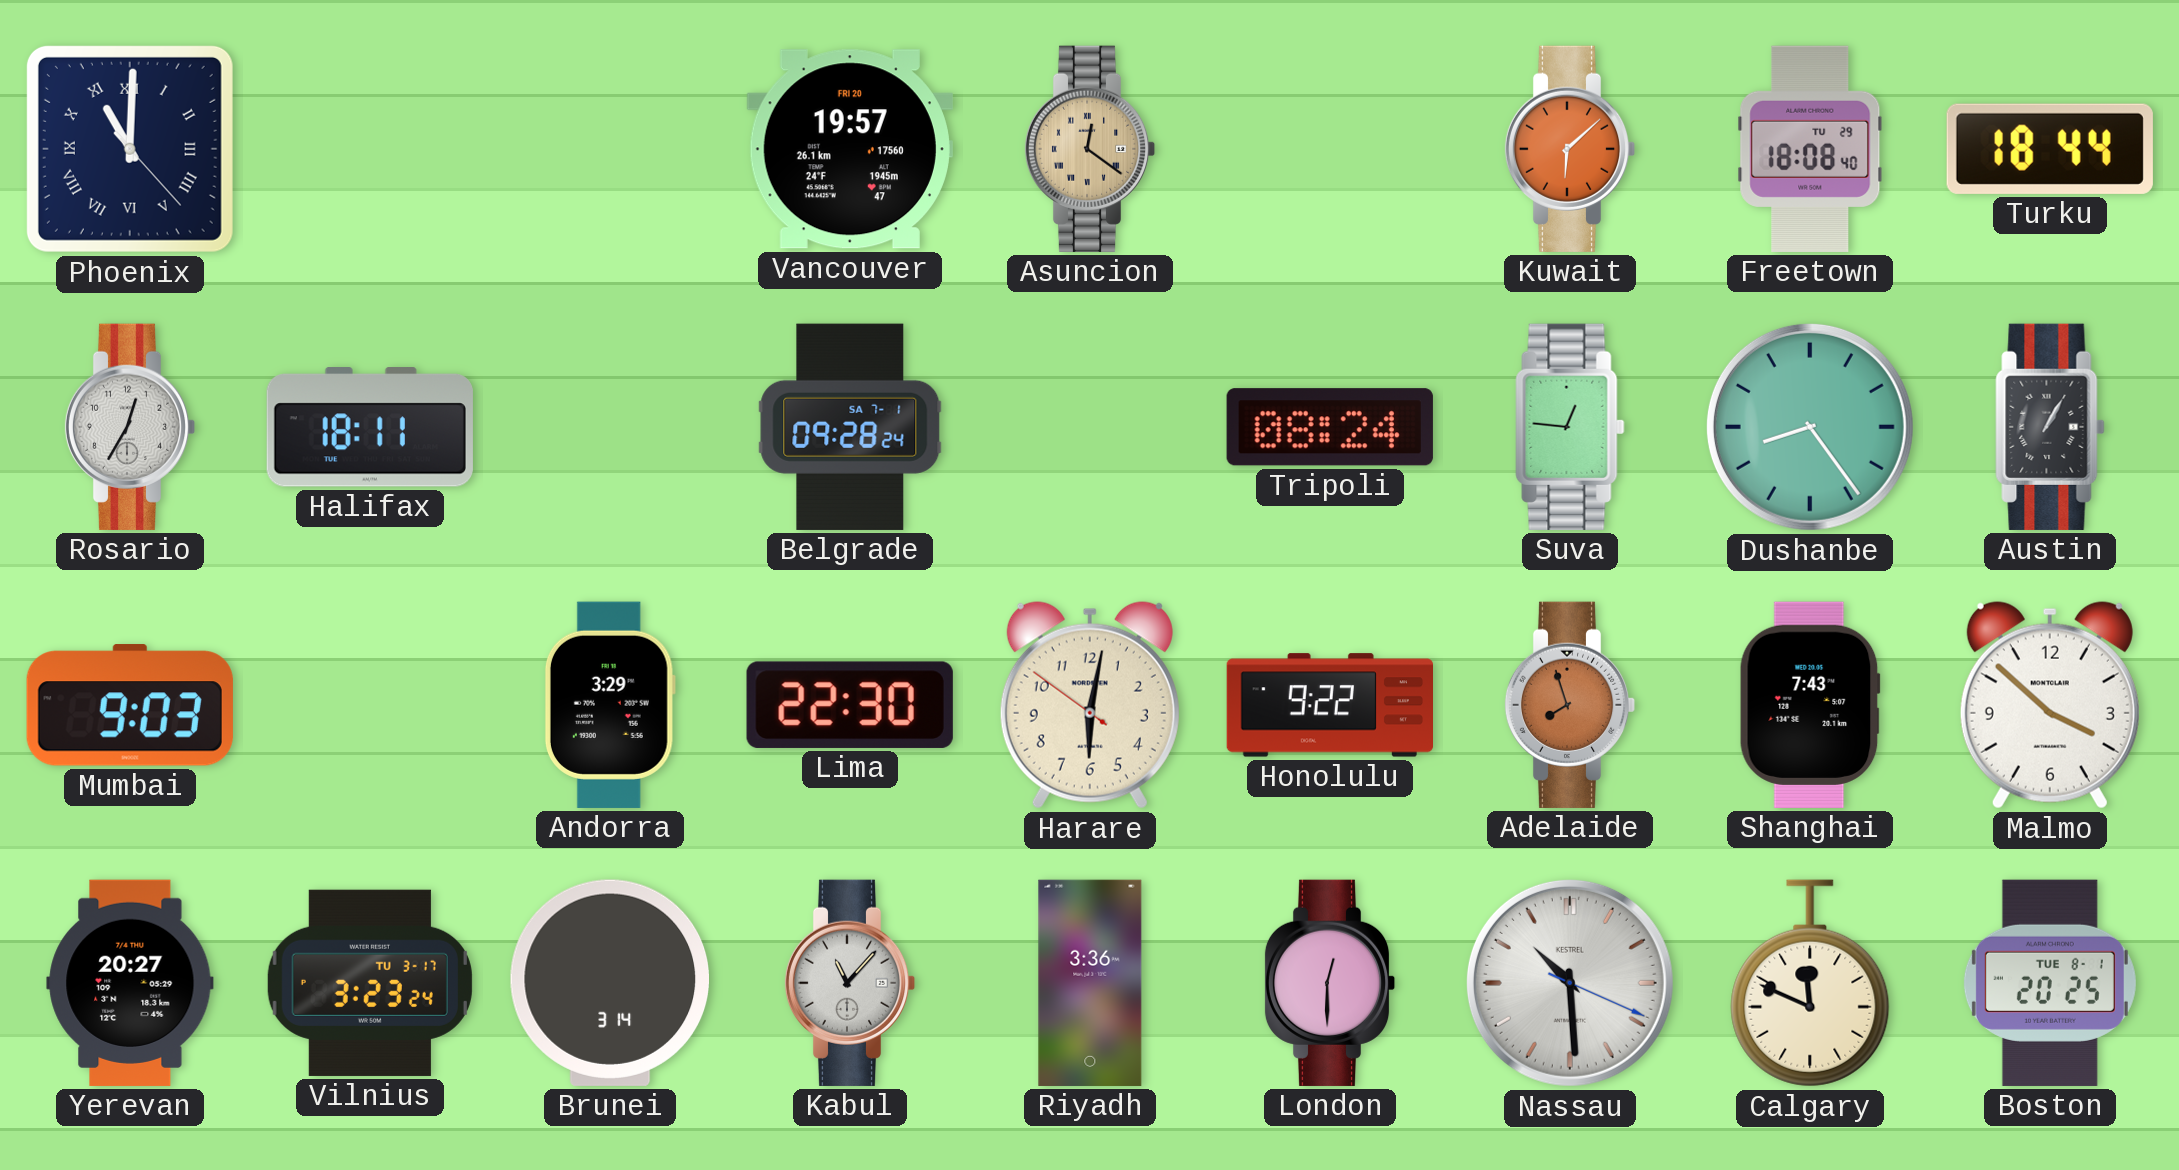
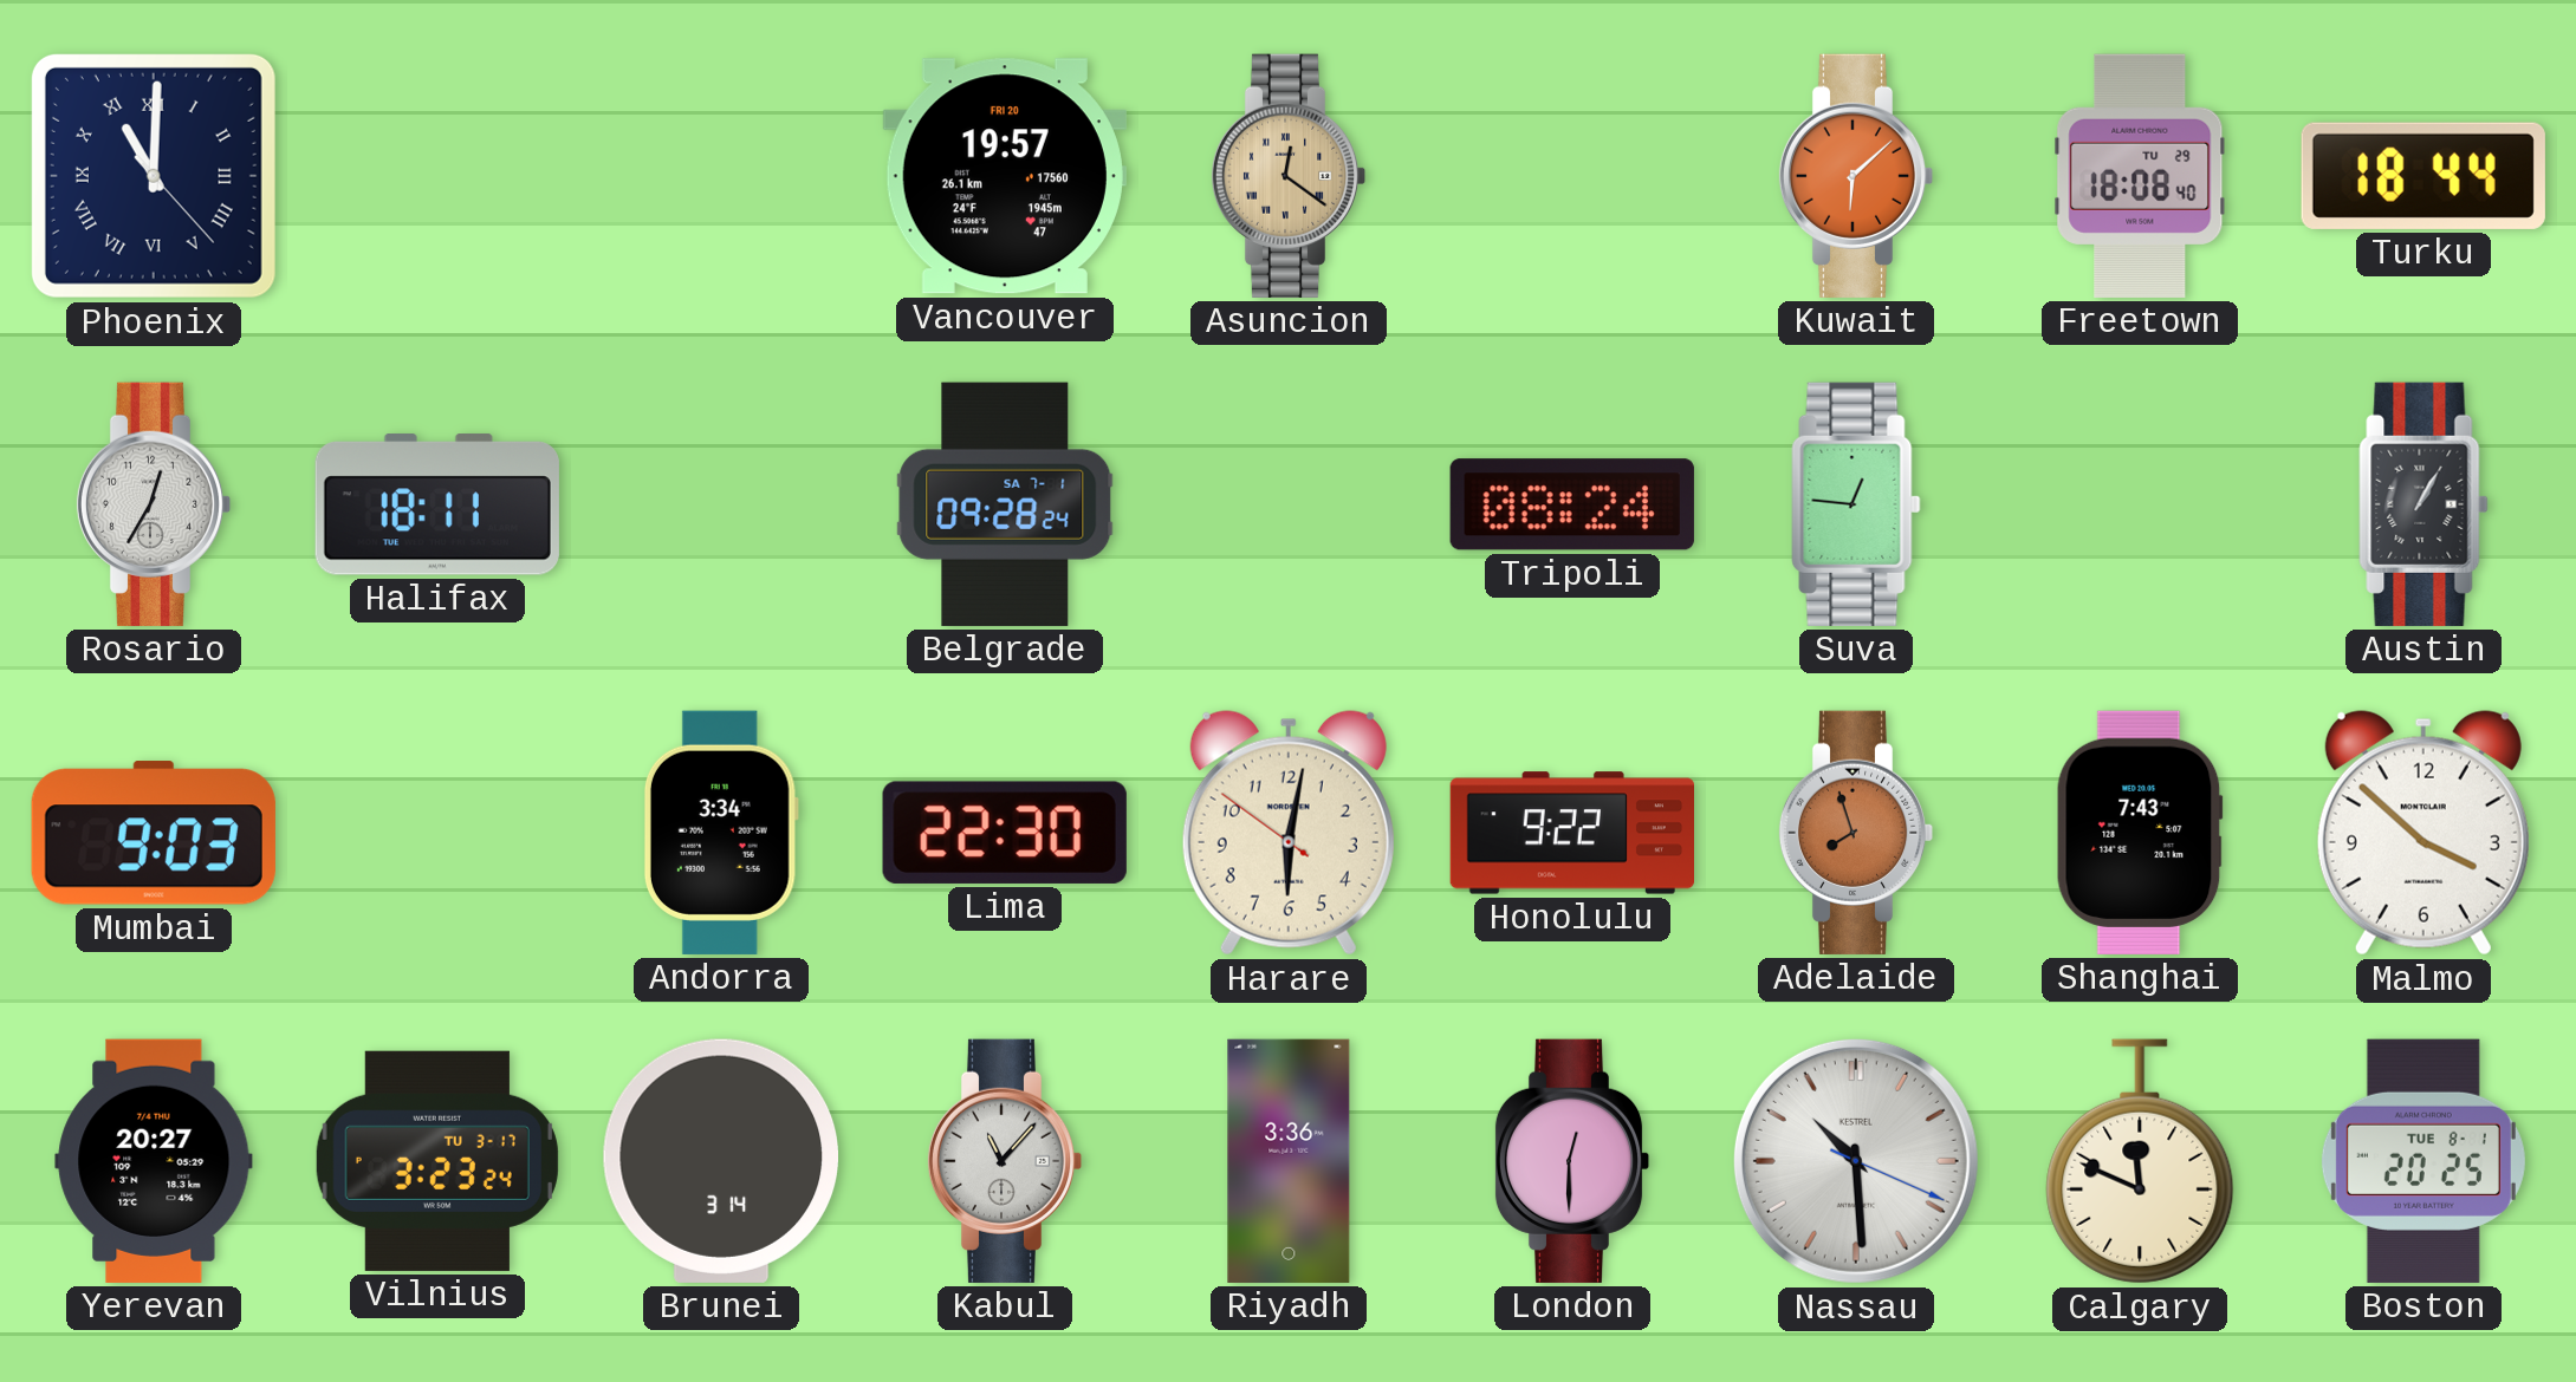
Dushanbe: 8:24 -> none (1810, 427)
Andorra: 3:29 -> 3:34 (721, 833)
